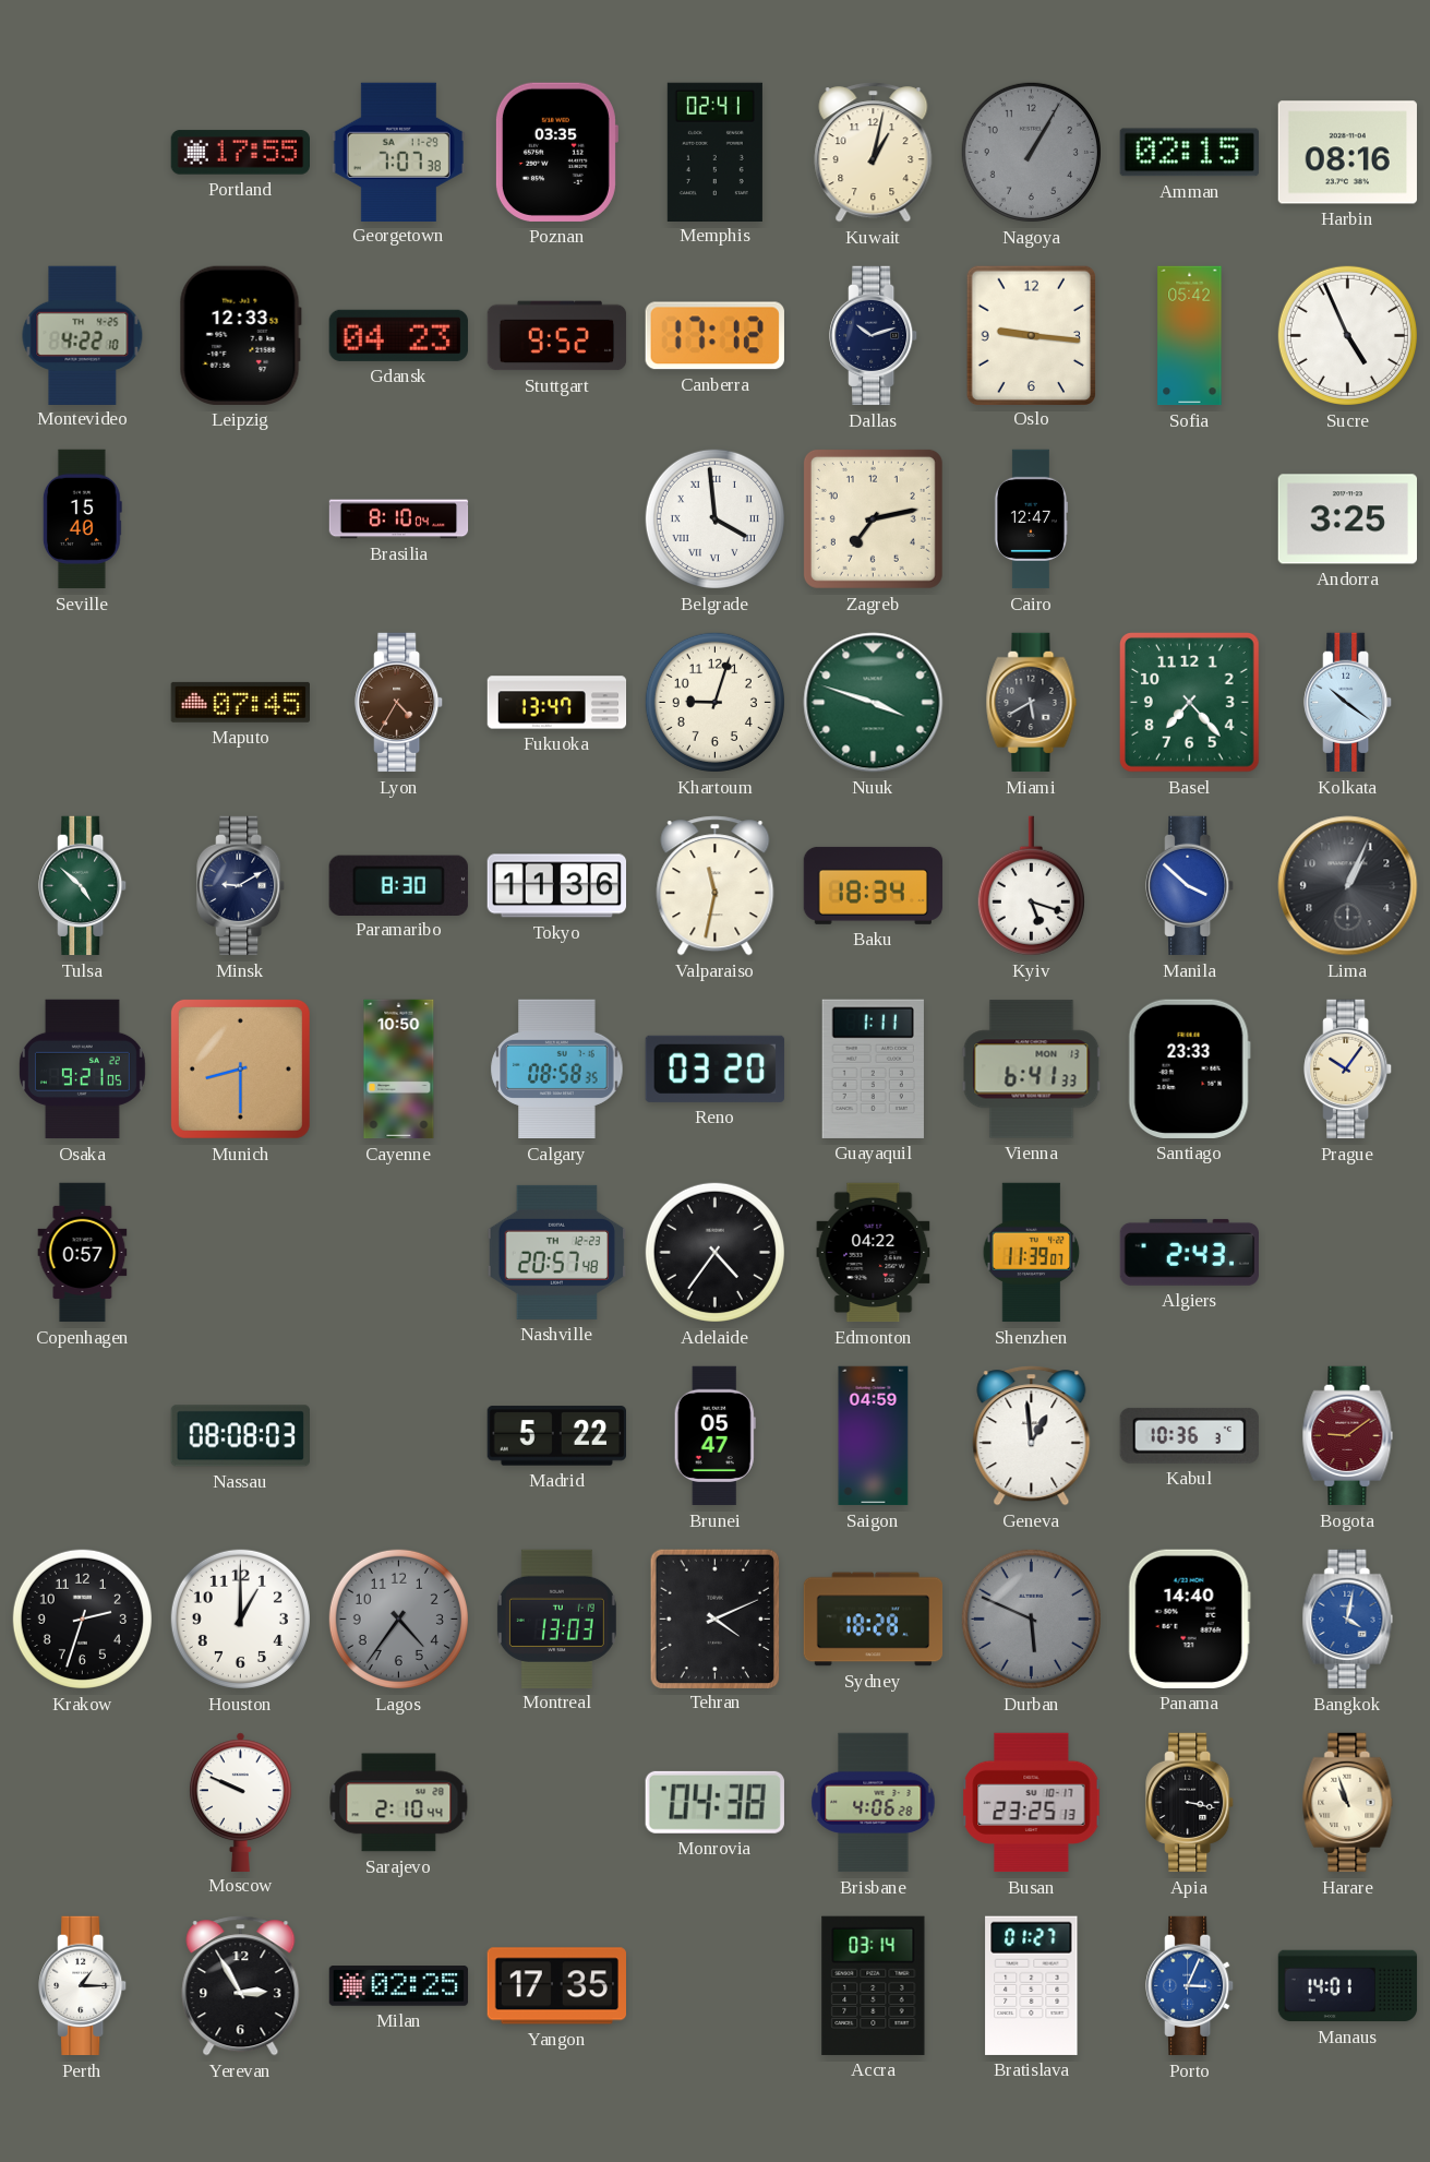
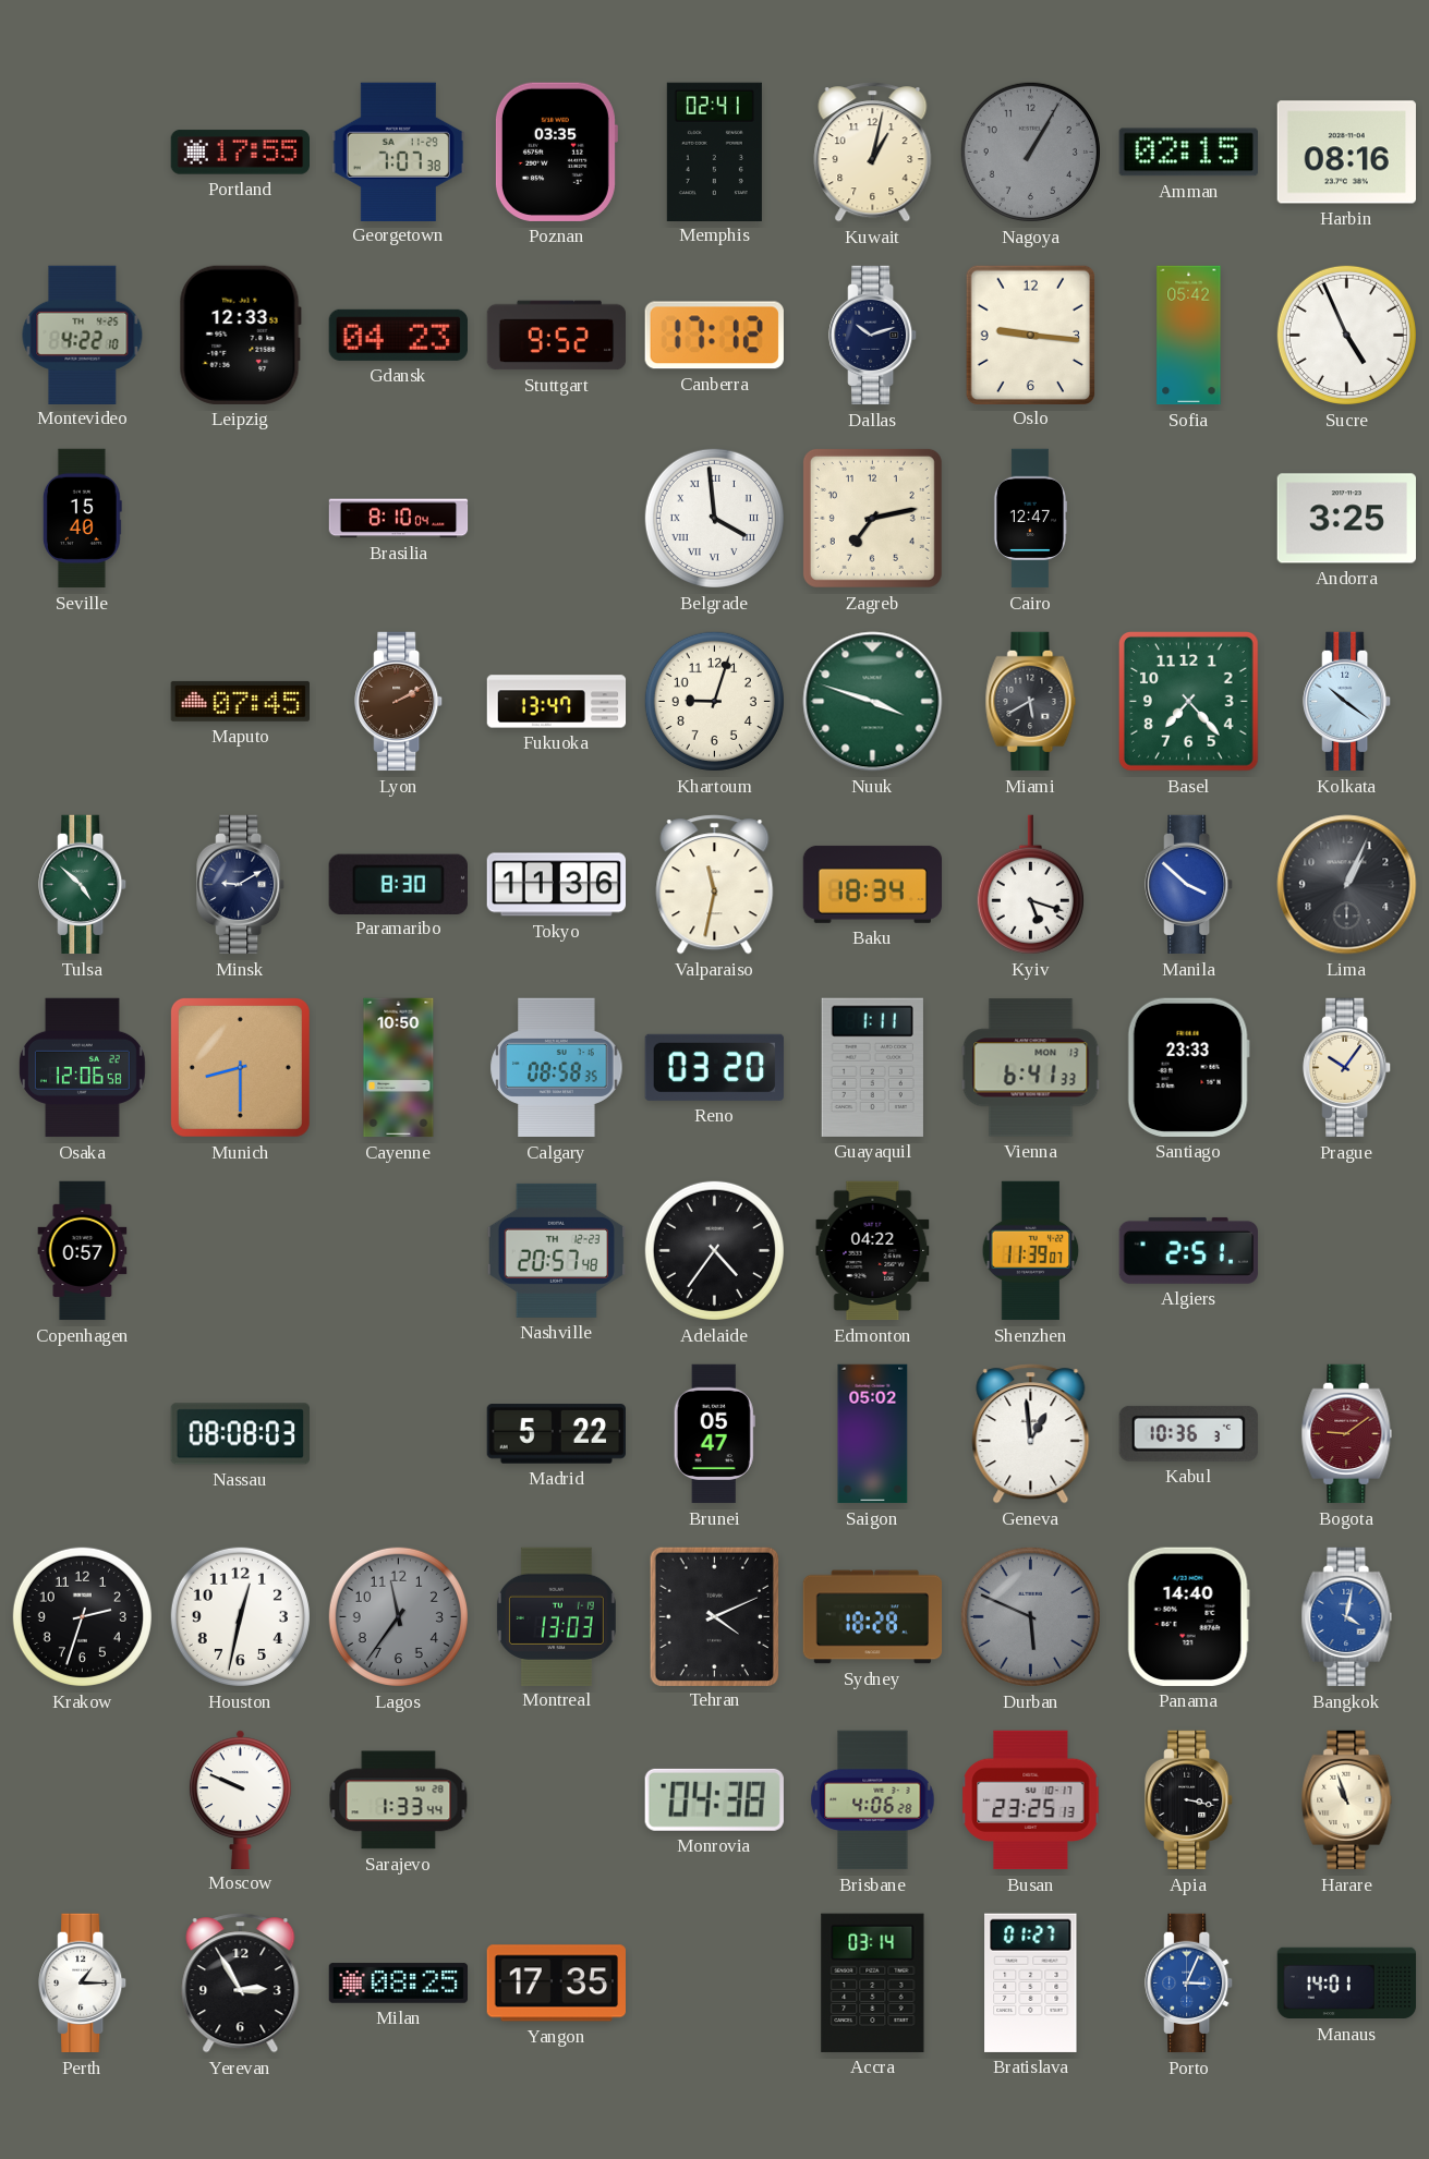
Lyon: 4:35 -> 2:10 (399, 702)
Osaka: 9:21 -> 12:06 (82, 1068)
Algiers: 2:43 -> 2:51 (1188, 1250)
Saigon: 04:59 -> 05:02 (873, 1434)
Houston: 1:00 -> 12:32 (240, 1616)
Lagos: 4:36 -> 11:36 (398, 1616)
Sarajevo: 2:10 -> 1:33 (399, 1800)
Milan: 02:25 -> 08:25 (399, 1984)
